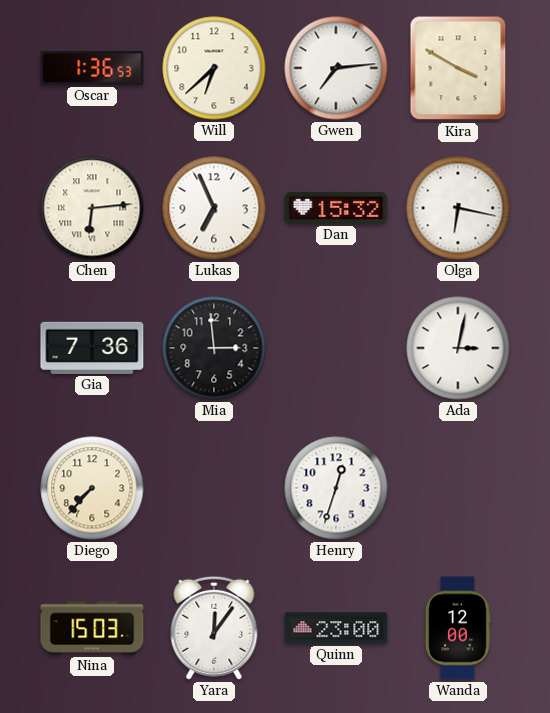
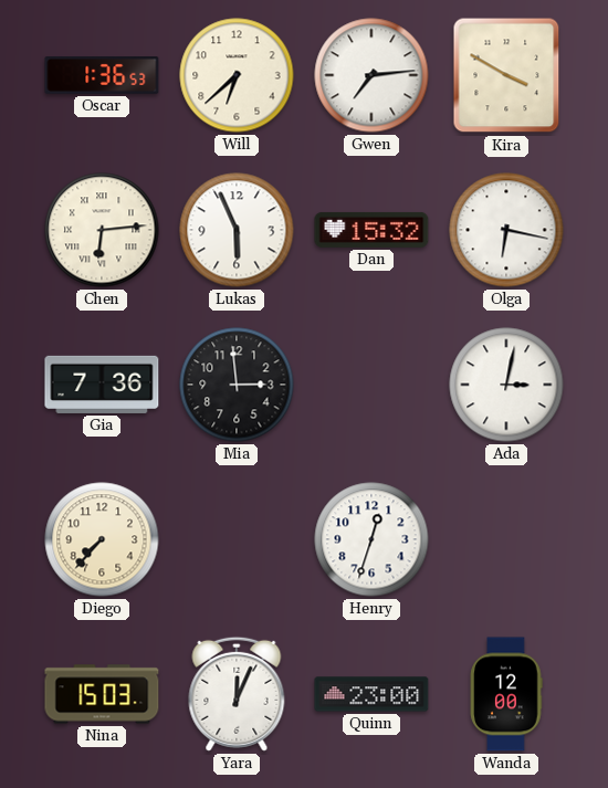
Lukas: 6:56 -> 5:56 (237, 230)
Yara: 12:06 -> 12:04 (237, 694)
